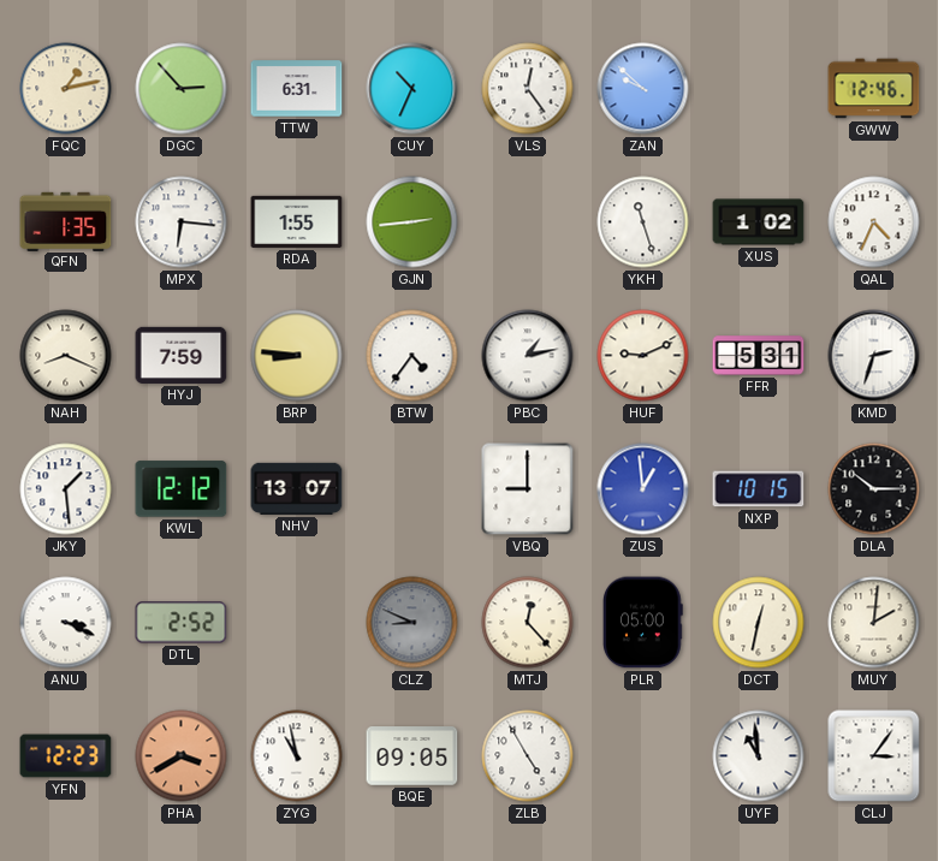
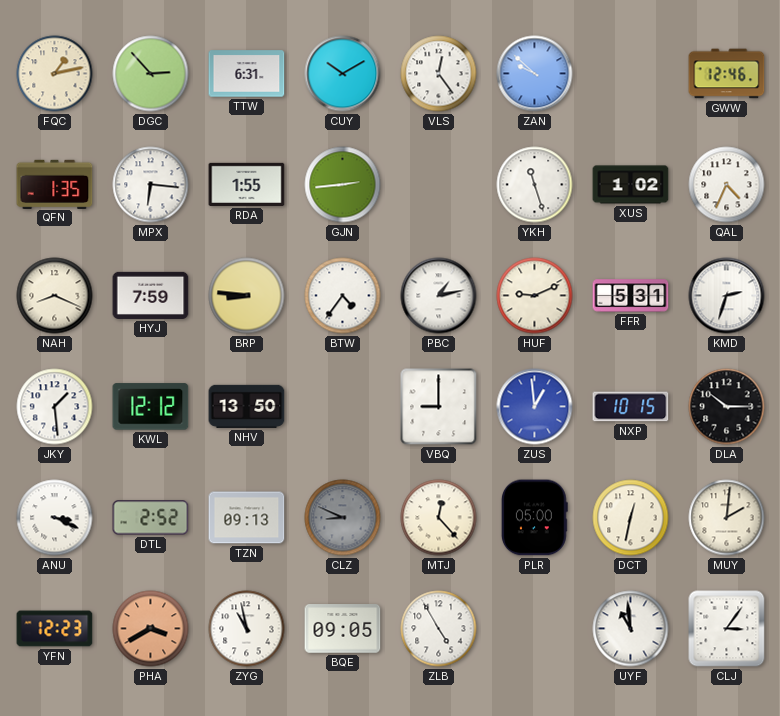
CUY: 10:34 -> 10:10 (343, 74)
NHV: 13:07 -> 13:50 (247, 406)
TZN: none -> 09:13 (247, 518)
